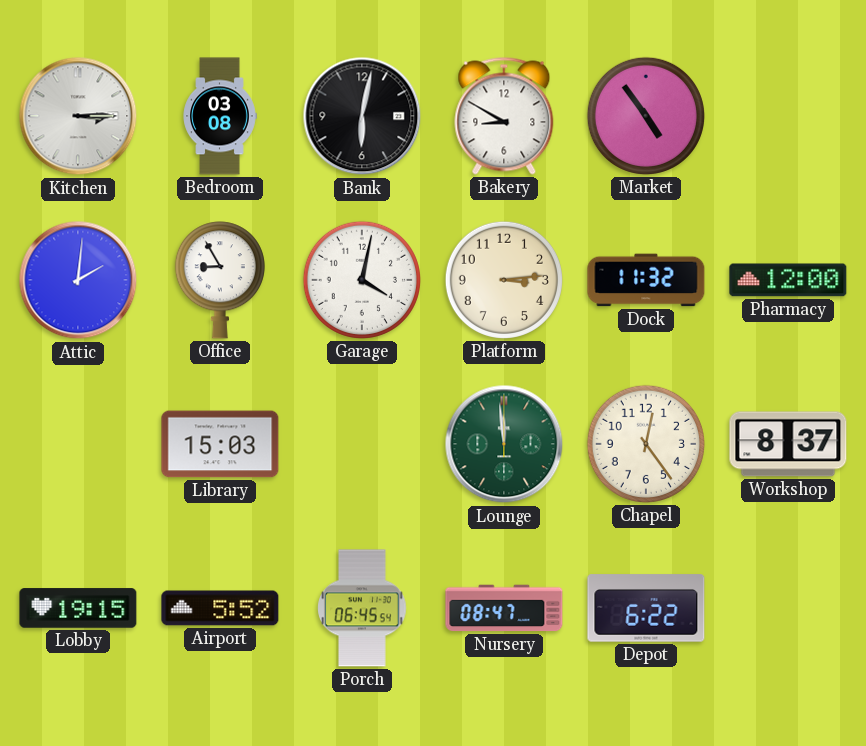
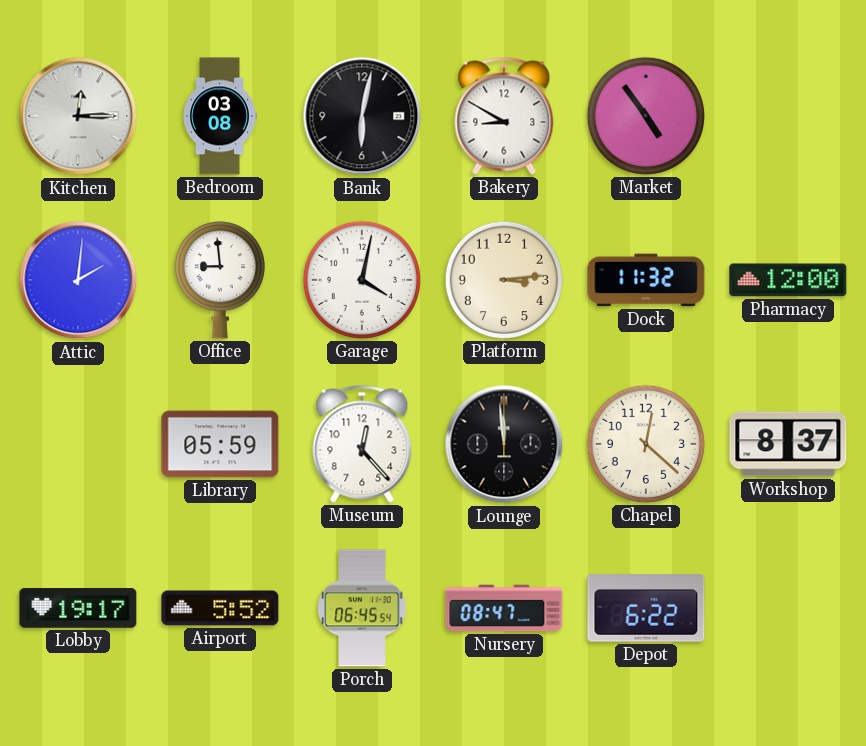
Kitchen: 3:15 -> 12:15 (78, 116)
Office: 8:55 -> 8:59 (220, 280)
Library: 15:03 -> 05:59 (220, 444)
Museum: none -> 12:23 (362, 444)
Lounge dial: green -> black (504, 444)
Chapel: 12:24 -> 12:22 (646, 444)
Lobby: 19:15 -> 19:17 (78, 608)
